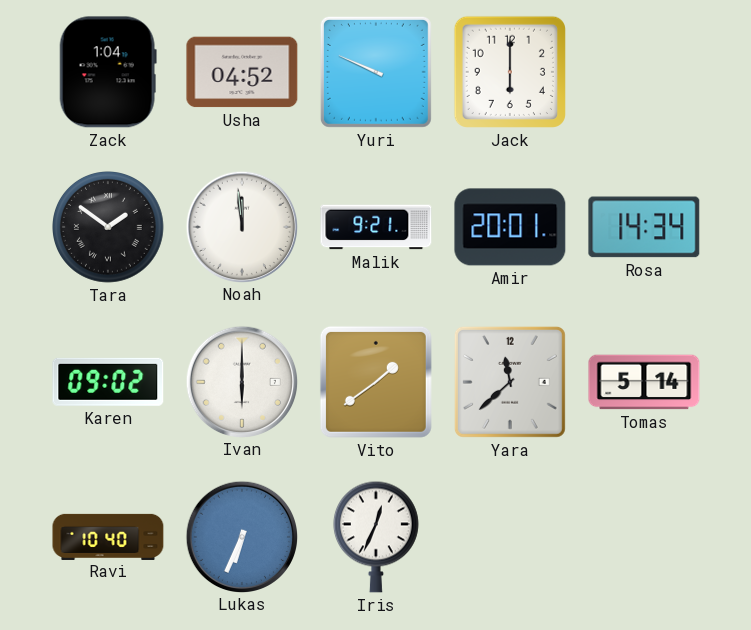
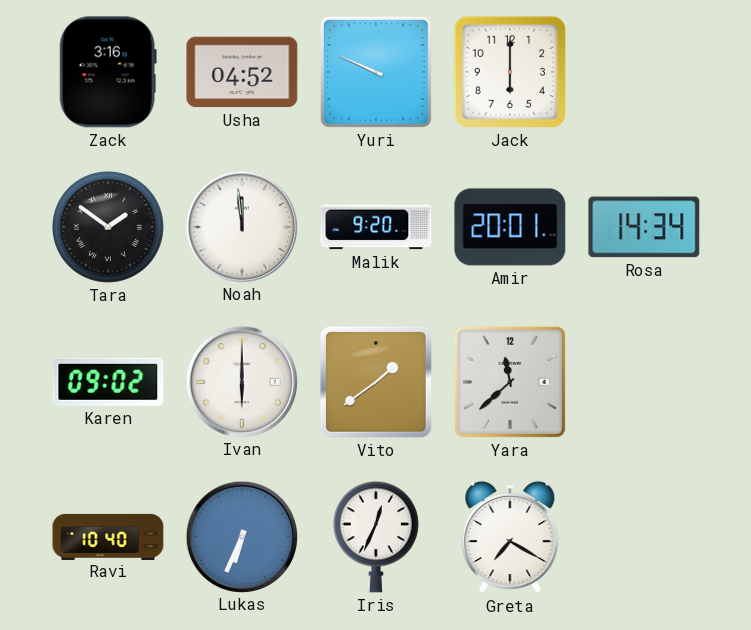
Zack: 1:04 -> 3:16 (108, 72)
Malik: 9:21 -> 9:20 (376, 227)
Tomas: 5:14 -> none (644, 382)
Greta: none -> 7:20 (510, 537)
